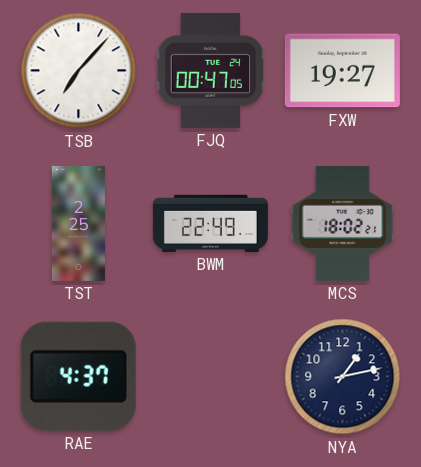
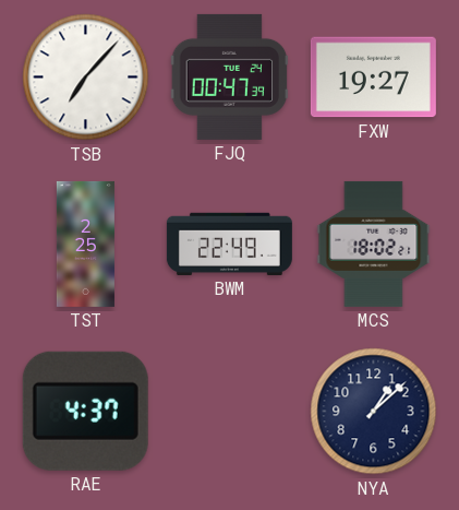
FJQ: 00:47:05 -> 00:47:39 (230, 76)
NYA: 1:13 -> 1:08 (374, 412)
